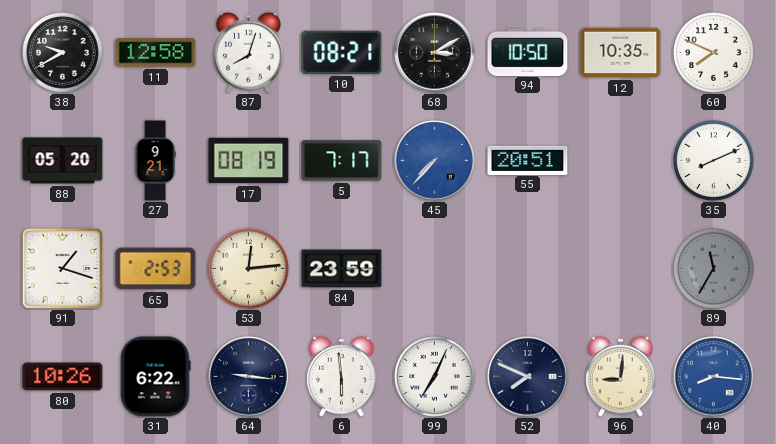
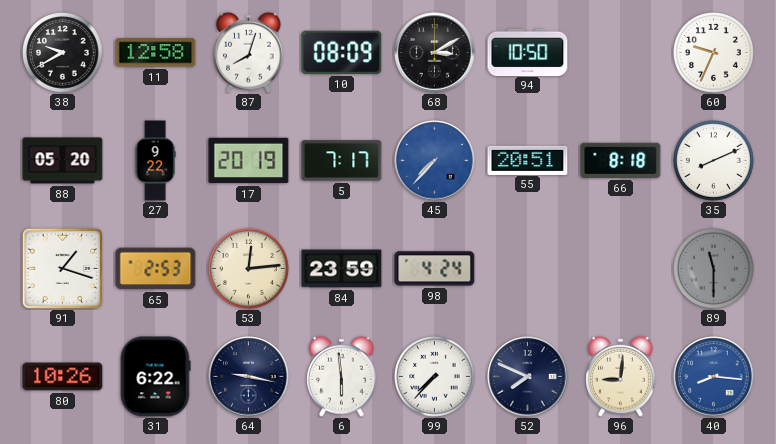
10: 08:21 -> 08:09 (342, 52)
12: 10:35 -> none (621, 53)
60: 7:49 -> 9:34 (714, 53)
27: 9:21 -> 9:22 (155, 161)
17: 08:19 -> 20:19 (249, 161)
66: none -> 8:18 (621, 160)
98: none -> 4:24 (435, 269)
89: 11:35 -> 11:30 (714, 269)
64: 9:16 -> 9:17 (249, 377)
99: 7:04 -> 7:37 (435, 377)
